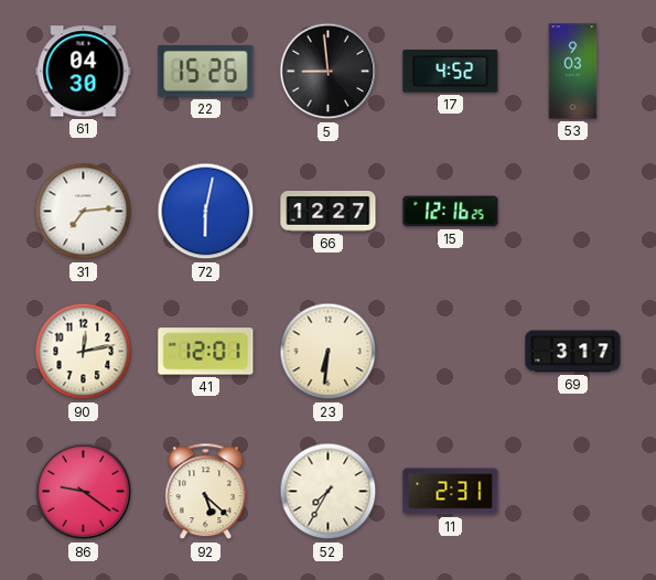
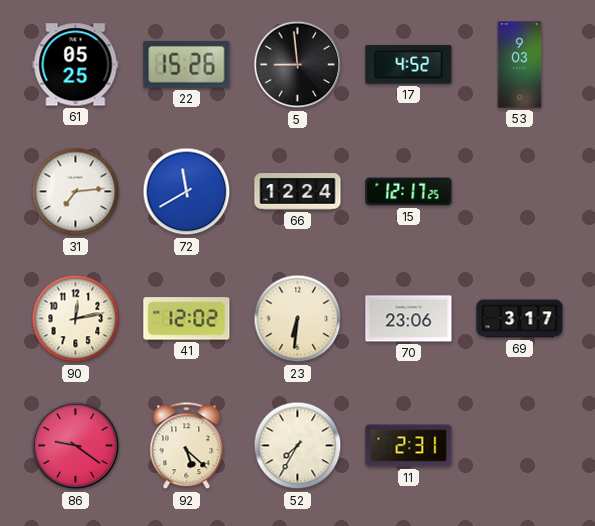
61: 04:30 -> 05:25 (76, 65)
72: 6:02 -> 11:40 (187, 192)
66: 12:27 -> 12:24 (298, 192)
15: 12:16 -> 12:17 (409, 192)
41: 12:01 -> 12:02 (187, 319)
70: none -> 23:06 (409, 319)
